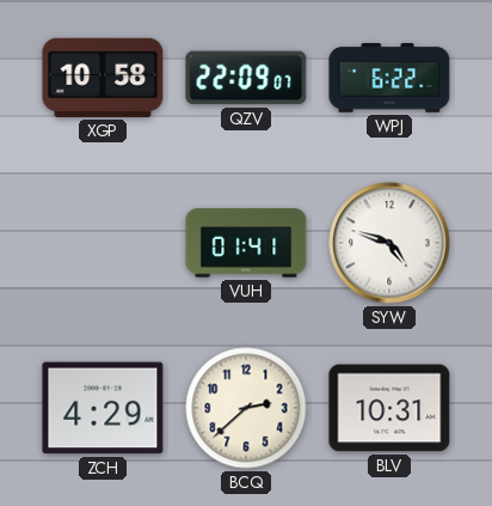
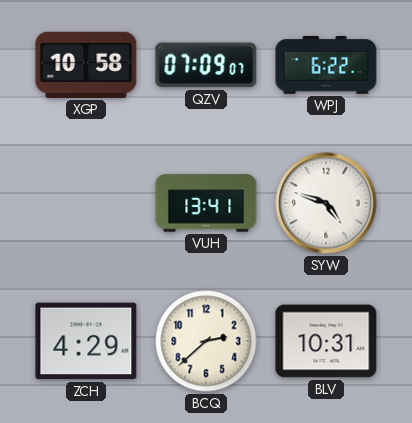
QZV: 22:09 -> 07:09 (206, 65)
VUH: 01:41 -> 13:41 (206, 203)
